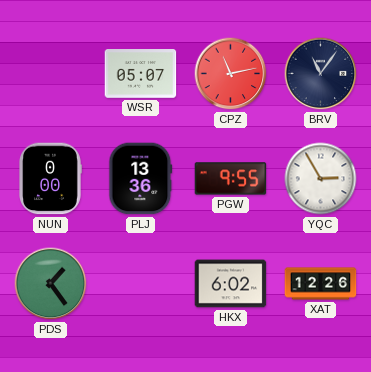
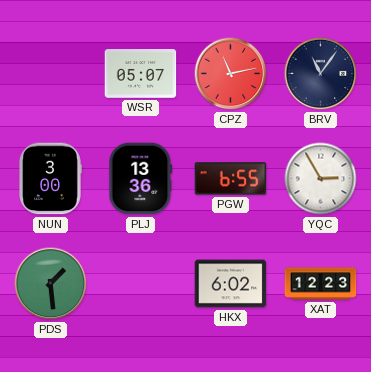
NUN: 0:00 -> 3:00 (50, 179)
PGW: 9:55 -> 6:55 (231, 179)
PDS: 1:24 -> 1:29 (51, 284)
XAT: 12:26 -> 12:23 (321, 284)
